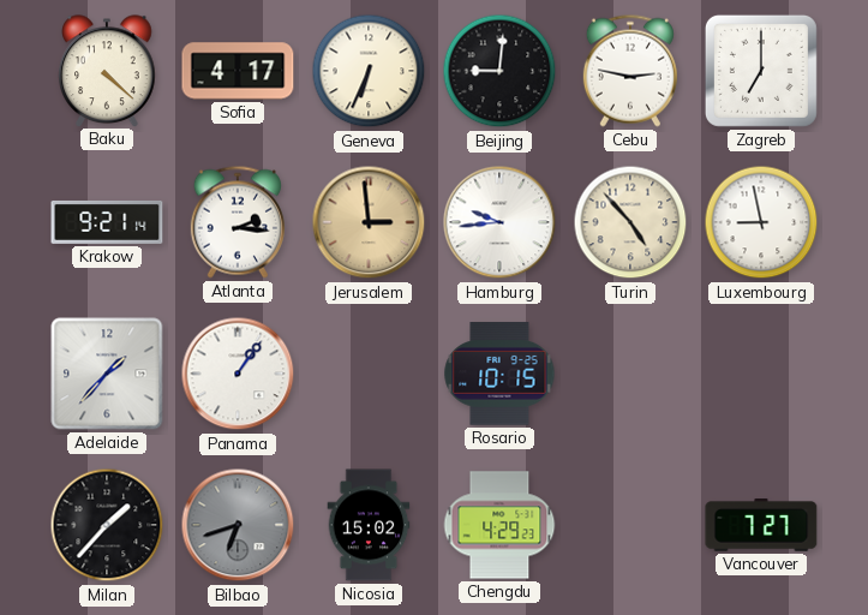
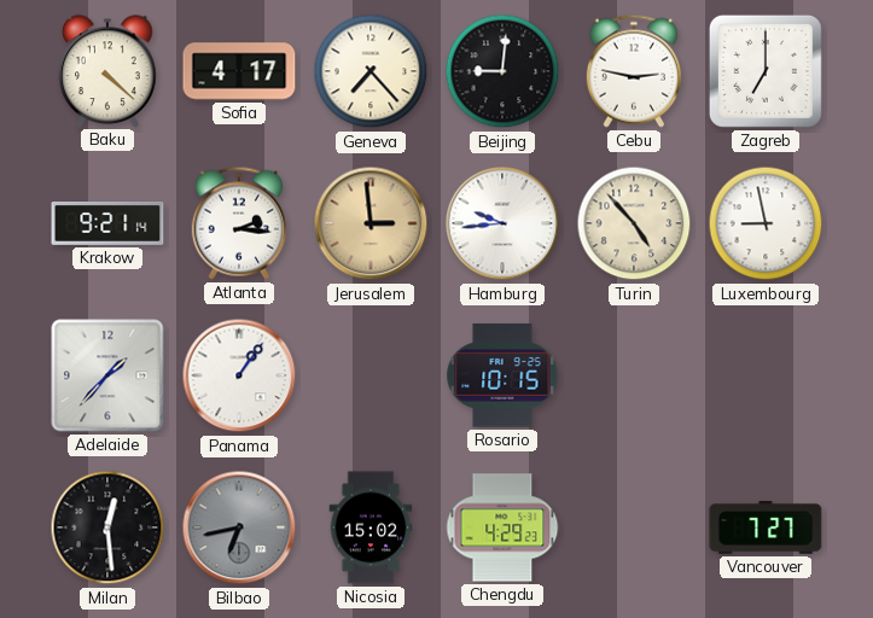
Geneva: 6:34 -> 7:23 (371, 71)
Milan: 1:37 -> 12:29 (107, 527)
Bilbao: 6:42 -> 6:43 (239, 527)
